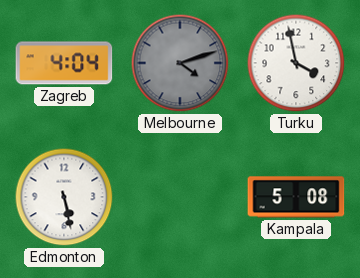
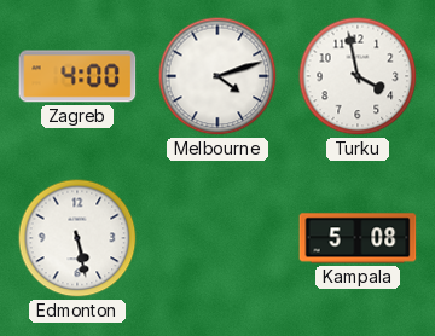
Zagreb: 4:04 -> 4:00 (77, 76)
Melbourne dial: grey -> white (217, 76)
